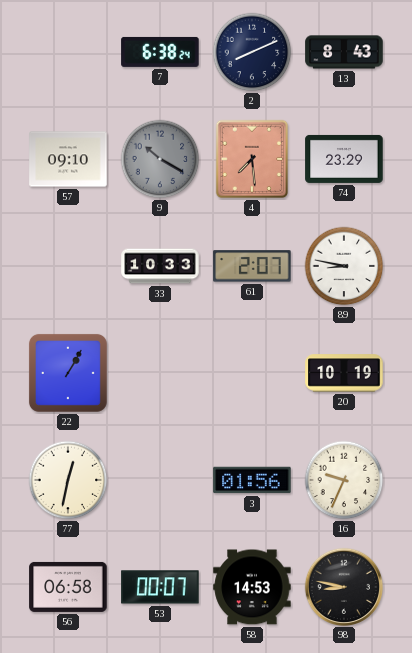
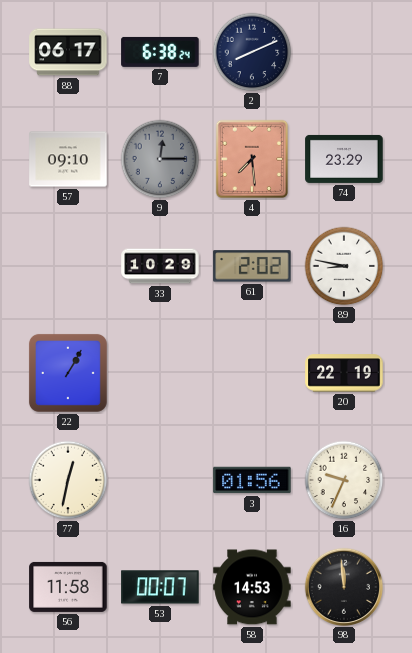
88: none -> 06:17 (68, 52)
13: 8:43 -> none (344, 52)
9: 10:20 -> 12:15 (160, 159)
33: 10:33 -> 10:29 (160, 266)
61: 2:07 -> 2:02 (252, 266)
20: 10:19 -> 22:19 (344, 373)
56: 06:58 -> 11:58 (68, 587)
98: 8:47 -> 11:59 (343, 586)
